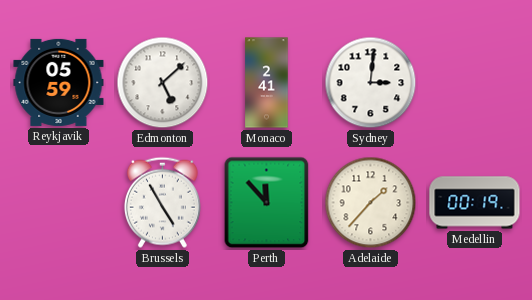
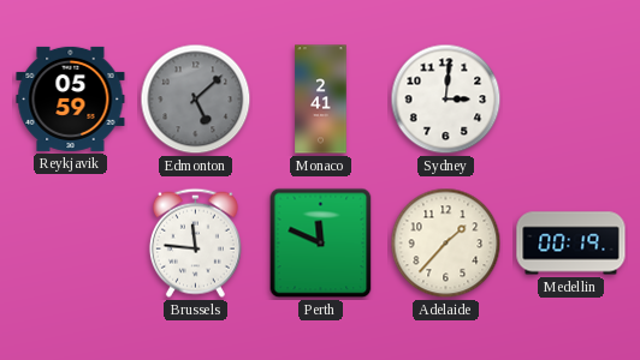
Edmonton dial: white -> grey (196, 100)
Brussels: 4:55 -> 11:46 (195, 242)
Perth: 11:53 -> 11:49 (321, 244)
